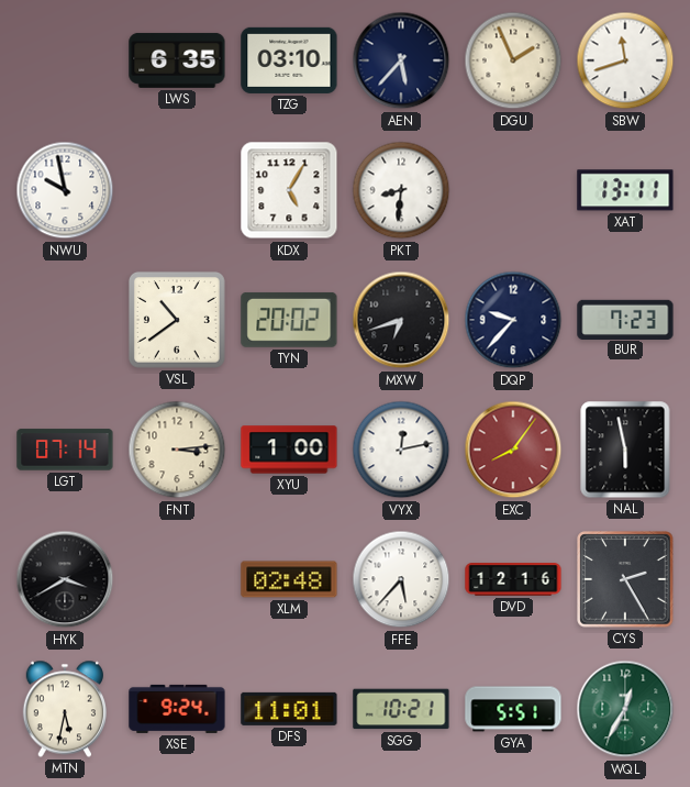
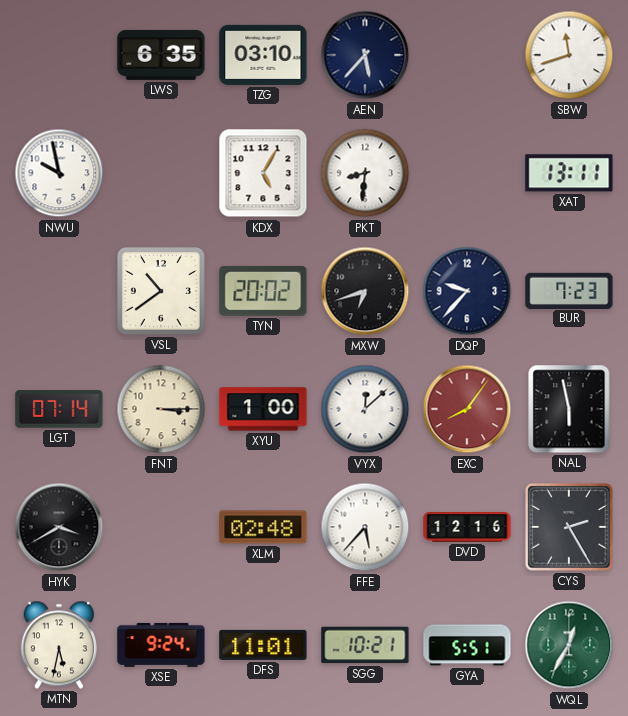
DGU: 1:56 -> none (513, 60)
FNT: 3:14 -> 3:15 (161, 409)
VYX: 12:13 -> 12:08 (365, 409)
